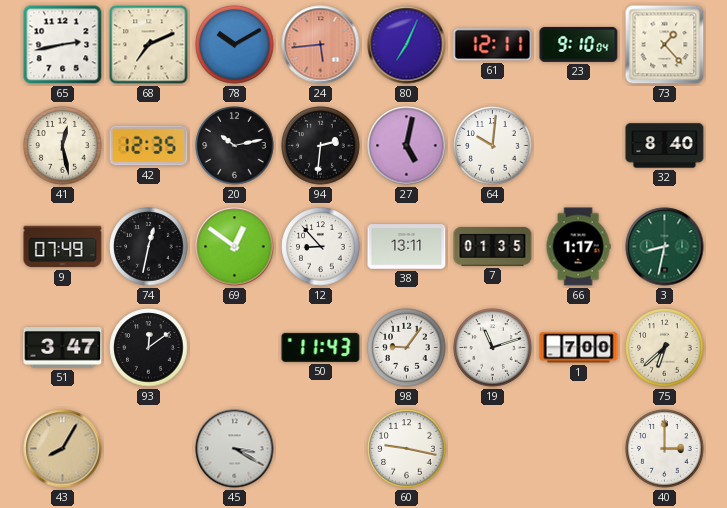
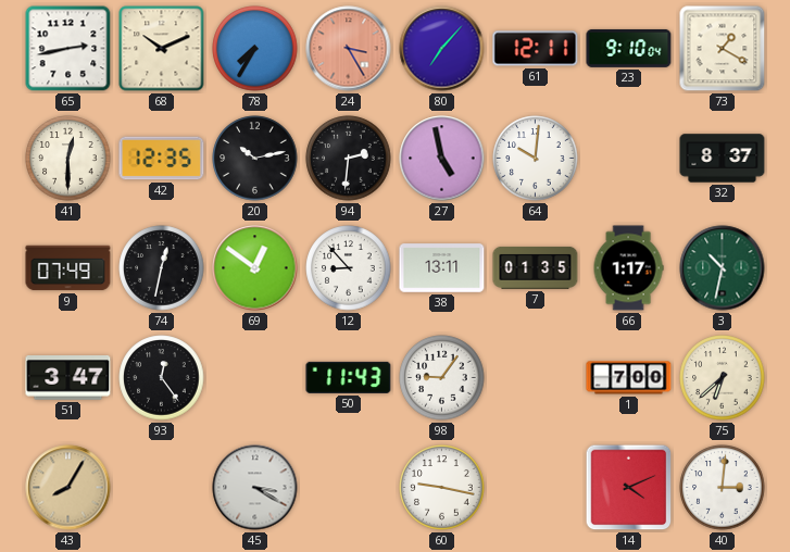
68: 7:11 -> 10:11 (162, 49)
78: 10:10 -> 7:35 (255, 49)
24: 5:44 -> 3:25 (349, 49)
80: 7:04 -> 7:07 (442, 49)
73: 1:23 -> 1:20 (723, 49)
41: 12:28 -> 12:30 (68, 159)
27: 5:02 -> 4:58 (442, 159)
32: 8:40 -> 8:37 (723, 159)
3: 8:32 -> 10:32 (723, 268)
93: 12:09 -> 12:24 (162, 378)
19: 11:12 -> none (493, 348)
14: none -> 4:11 (629, 488)
40: 3:00 -> 3:01 (723, 488)
